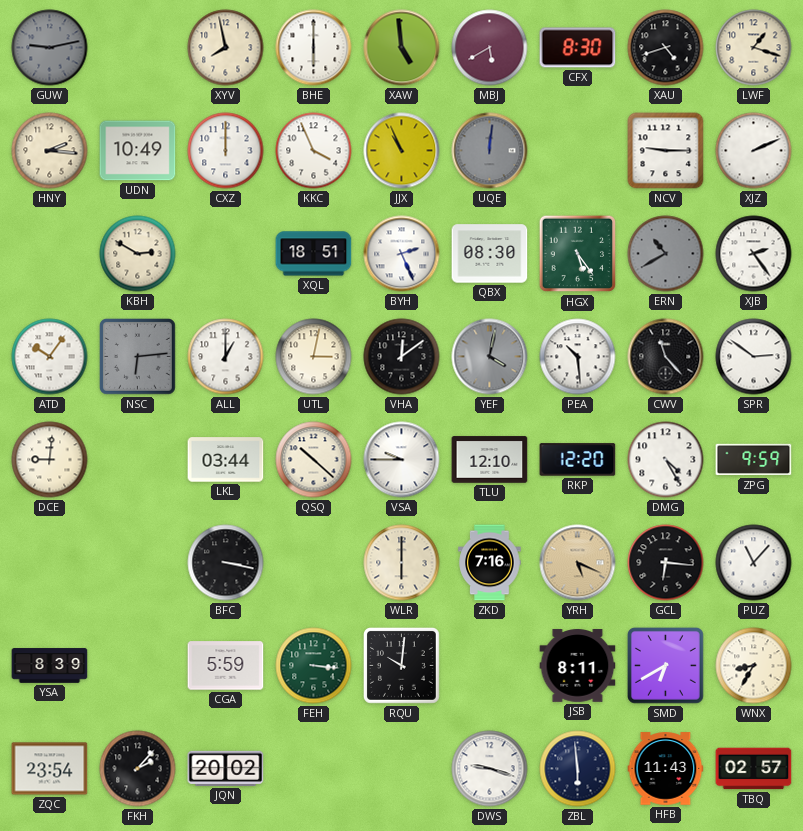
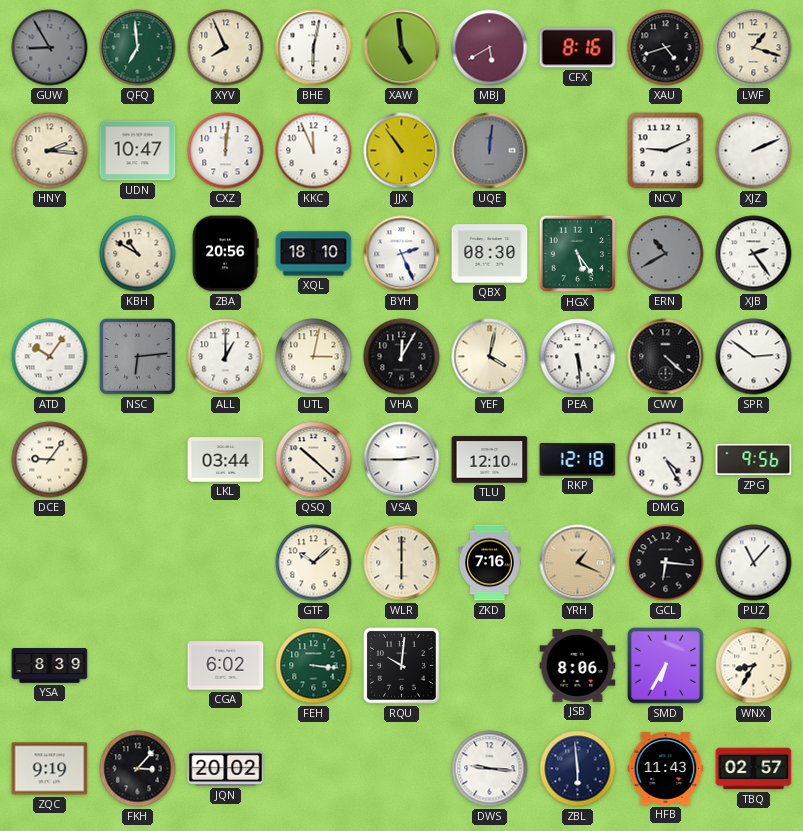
GUW: 9:13 -> 8:55 (50, 48)
QFQ: none -> 6:59 (138, 48)
XYV: 7:58 -> 7:56 (226, 48)
BHE: 6:00 -> 6:02 (314, 48)
CFX: 8:30 -> 8:16 (578, 48)
UDN: 10:49 -> 10:47 (138, 151)
CXZ: 12:00 -> 12:01 (226, 151)
KKC: 3:56 -> 11:56 (314, 151)
JJX: 10:56 -> 10:54 (402, 151)
NCV: 9:15 -> 9:11 (666, 151)
KBH: 2:50 -> 10:50 (138, 254)
ZBA: none -> 20:56 (225, 254)
XQL: 18:51 -> 18:10 (314, 254)
VHA: 12:09 -> 12:05 (402, 357)
YEF dial: grey -> cream (490, 357)
PEA: 10:29 -> 5:29 (578, 357)
CWV: 11:23 -> 4:22 (666, 357)
DCE: 9:01 -> 9:06 (50, 460)
VSA: 9:45 -> 2:45 (402, 460)
RKP: 12:20 -> 12:18 (578, 460)
ZPG: 9:59 -> 9:56 (754, 460)
BFC: 3:17 -> none (226, 563)
GTF: none -> 10:08 (314, 563)
YRH: 5:19 -> 1:19 (578, 563)
CGA: 5:59 -> 6:02 (226, 666)
JSB: 8:11 -> 8:06 (578, 666)
SMD: 6:40 -> 6:35 (666, 666)
ZQC: 23:54 -> 9:19 (50, 769)
FKH: 2:07 -> 3:07 (138, 769)
DWS: 9:18 -> 9:16 (490, 769)
